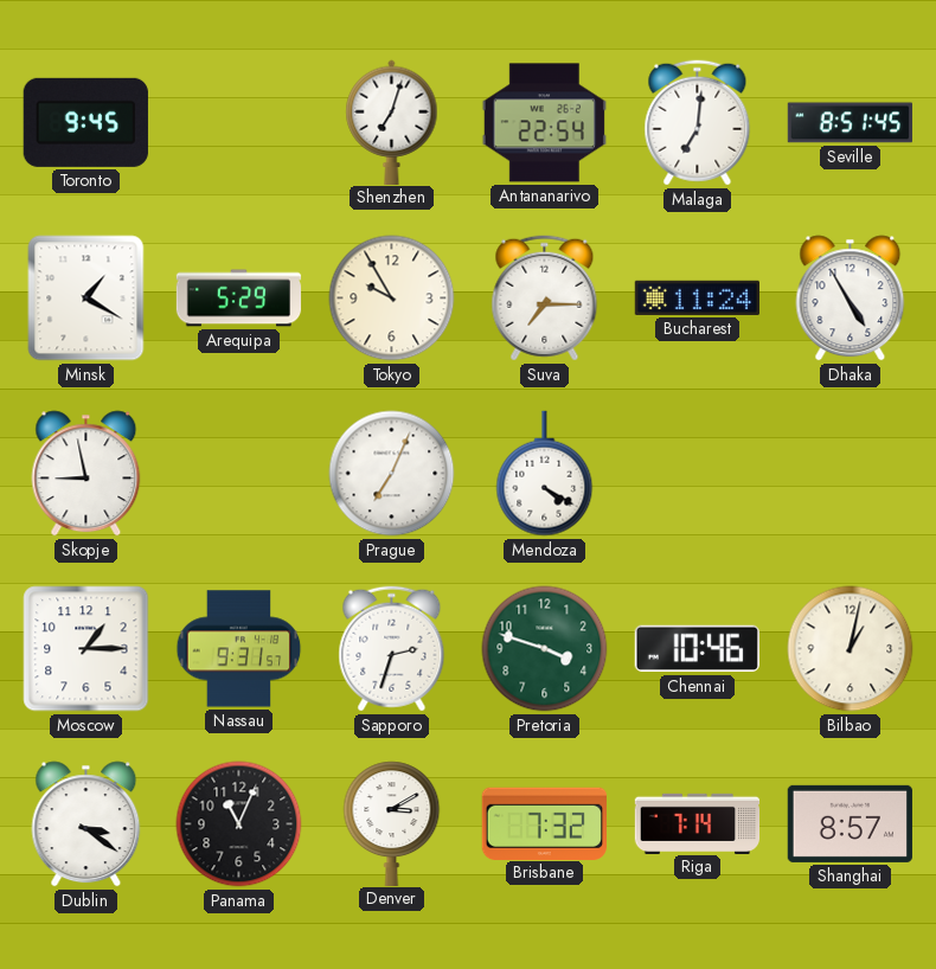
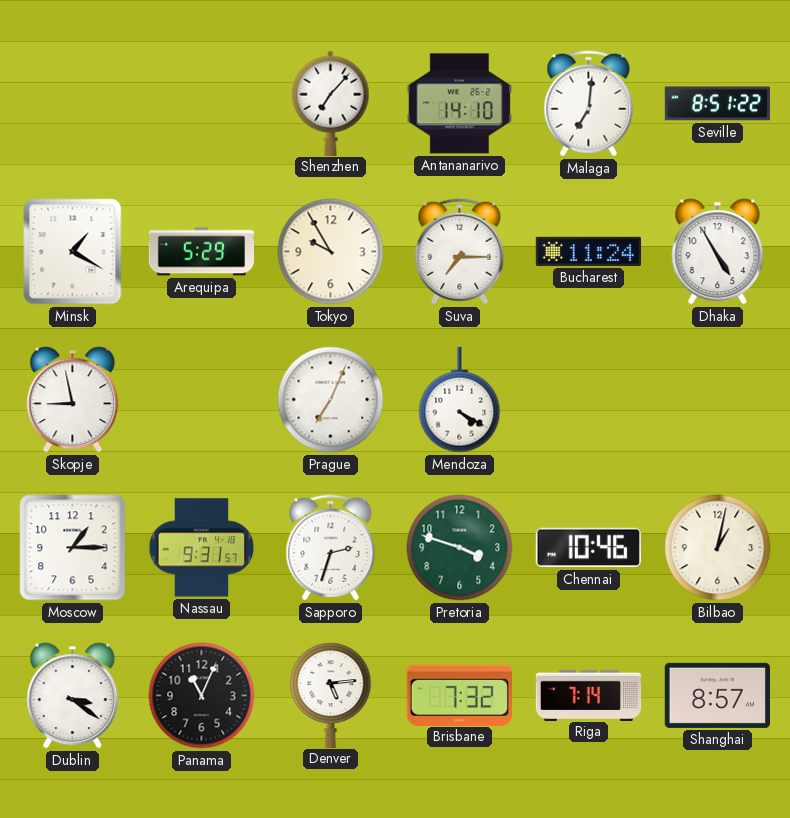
Toronto: 9:45 -> none (85, 122)
Shenzhen: 7:03 -> 7:07 (331, 103)
Antananarivo: 22:54 -> 14:10 (459, 104)
Seville: 8:51:45 -> 8:51:22 (717, 104)
Denver: 3:10 -> 5:14 (331, 695)
